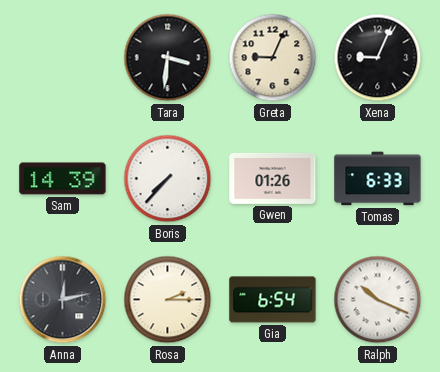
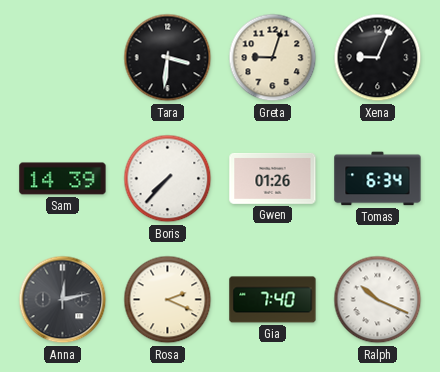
Greta: 9:04 -> 9:03 (273, 58)
Tomas: 6:33 -> 6:34 (378, 179)
Rosa: 2:15 -> 2:19 (168, 300)
Gia: 6:54 -> 7:40 (273, 300)
